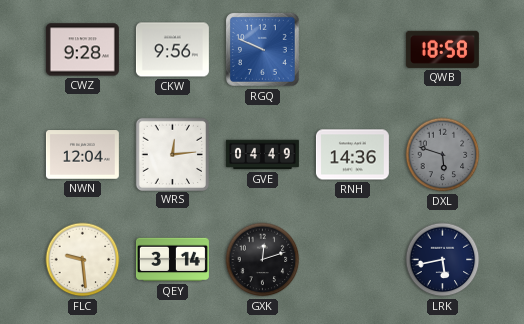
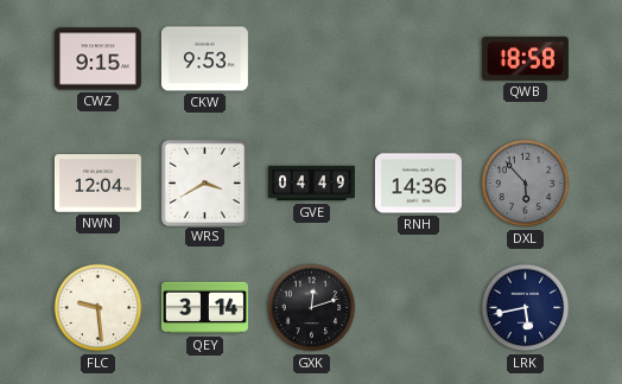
CWZ: 9:28 -> 9:15 (97, 59)
CKW: 9:56 -> 9:53 (204, 59)
RGQ: 9:49 -> none (263, 50)
WRS: 12:14 -> 3:40 (204, 183)
DXL: 5:48 -> 5:53 (526, 184)
